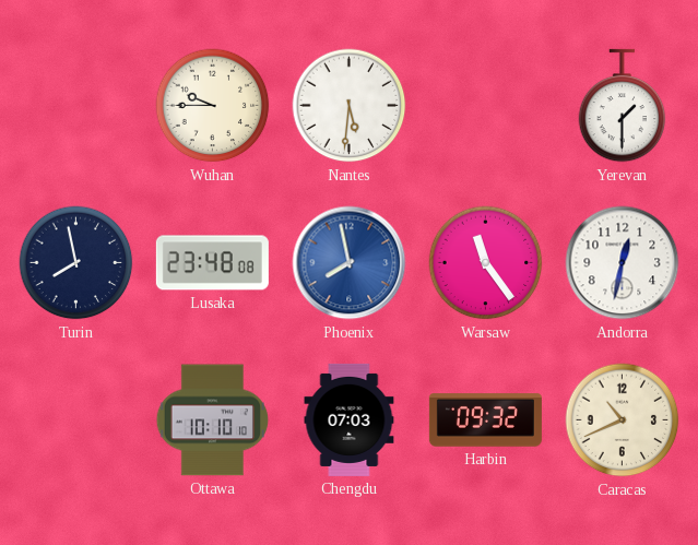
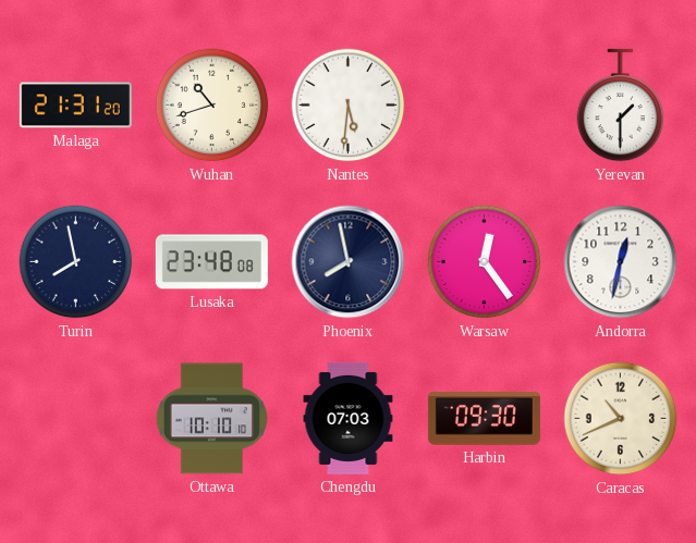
Malaga: none -> 21:31 (75, 106)
Wuhan: 9:45 -> 10:42 (212, 106)
Phoenix dial: blue -> navy (349, 262)
Warsaw: 11:24 -> 12:24 (485, 262)
Harbin: 09:32 -> 09:30 (484, 419)
